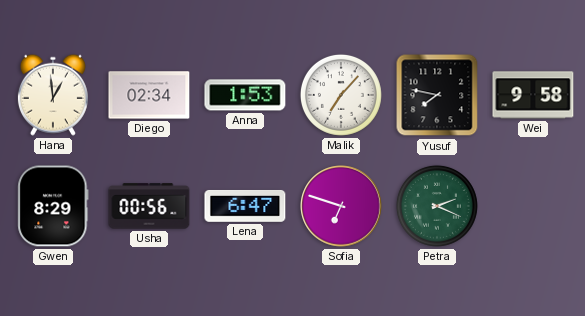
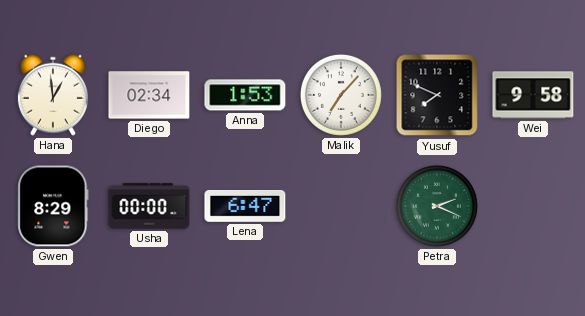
Yusuf: 7:47 -> 7:49 (437, 95)
Usha: 00:56 -> 00:00 (149, 206)
Sofia: 6:48 -> none (341, 206)
